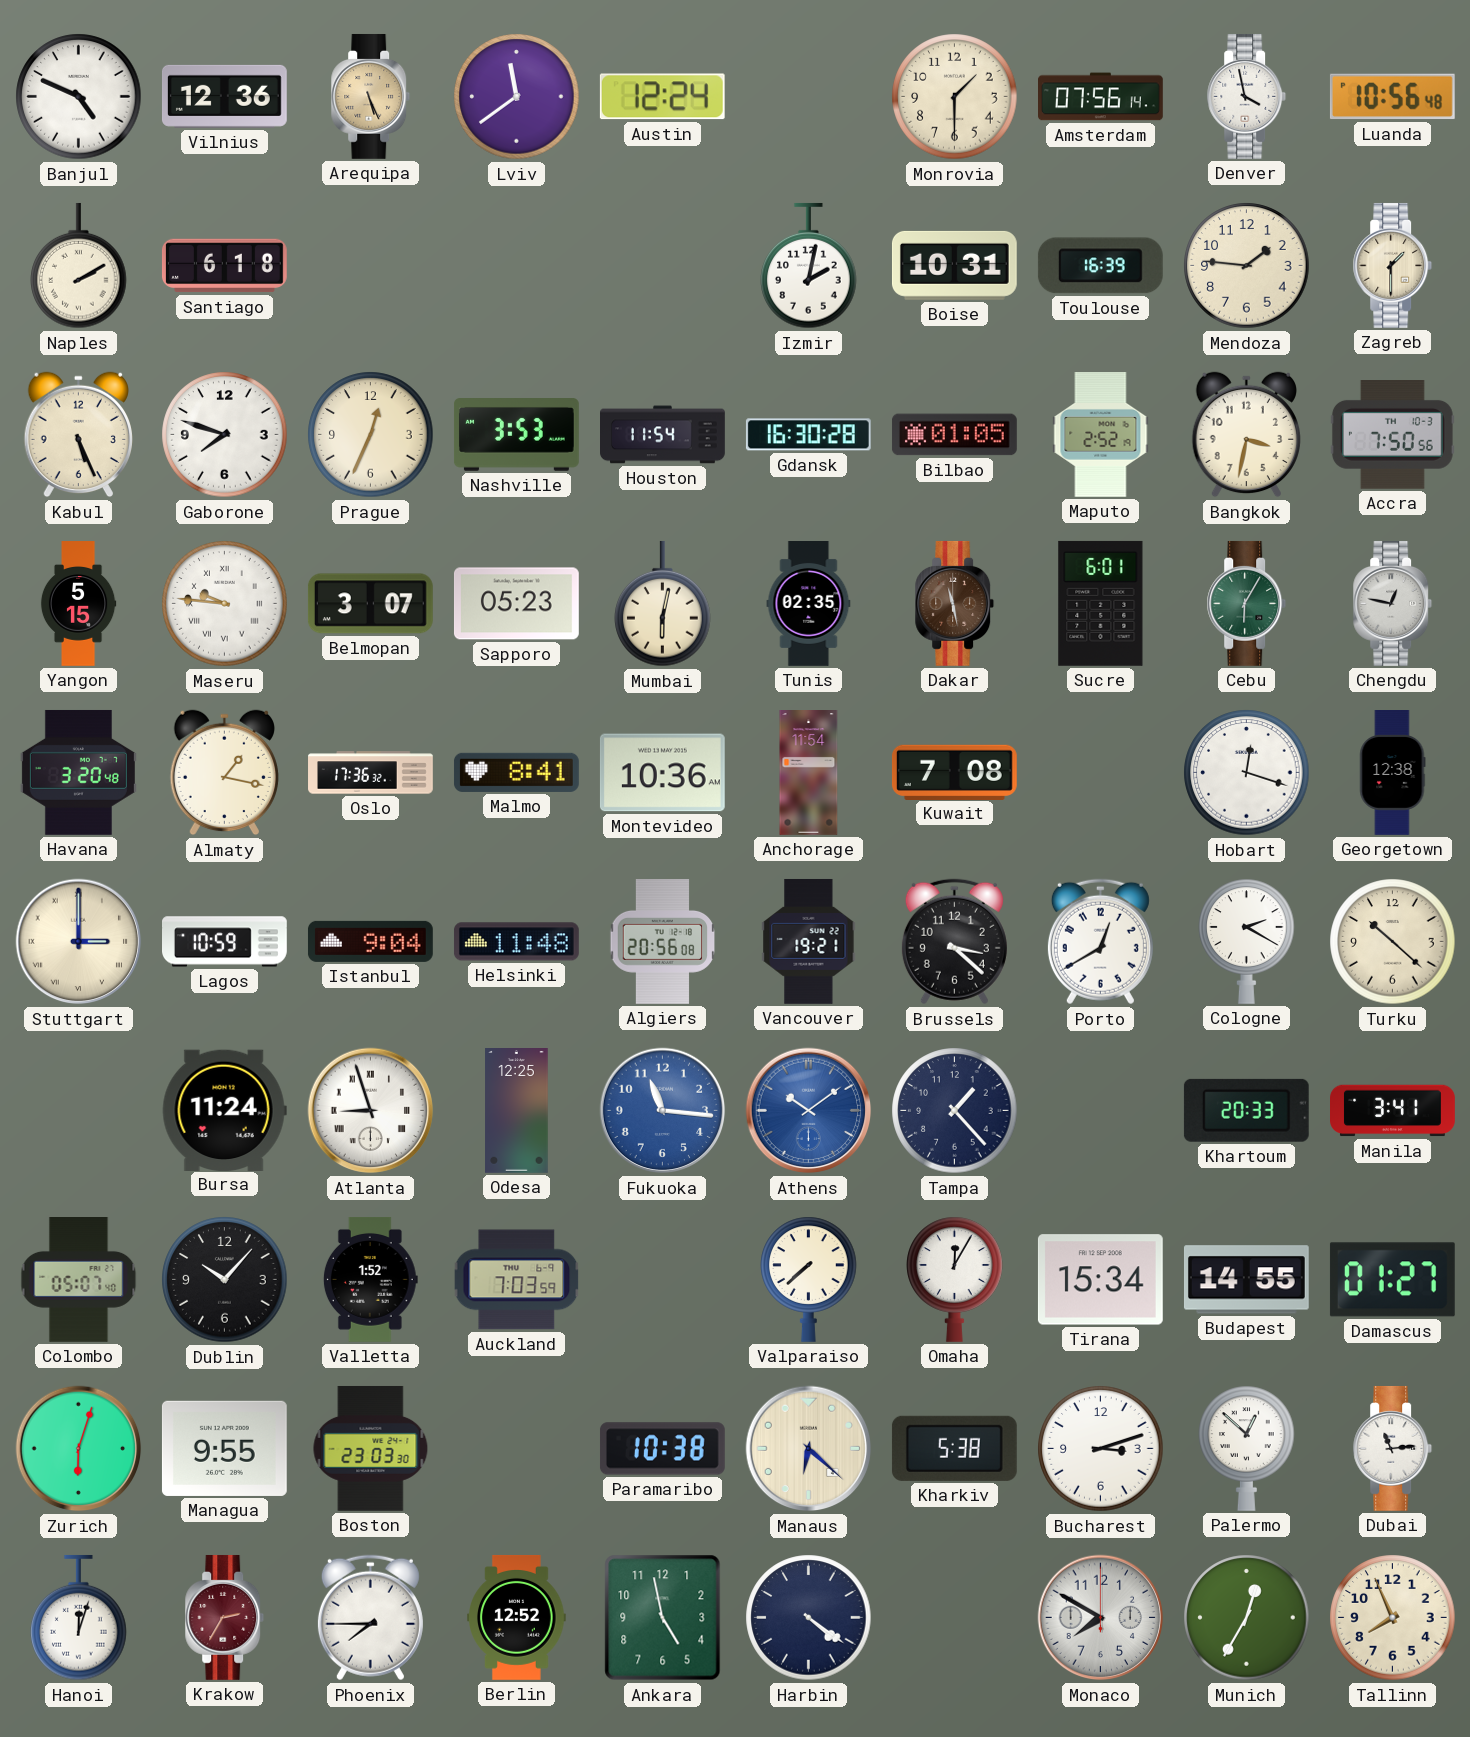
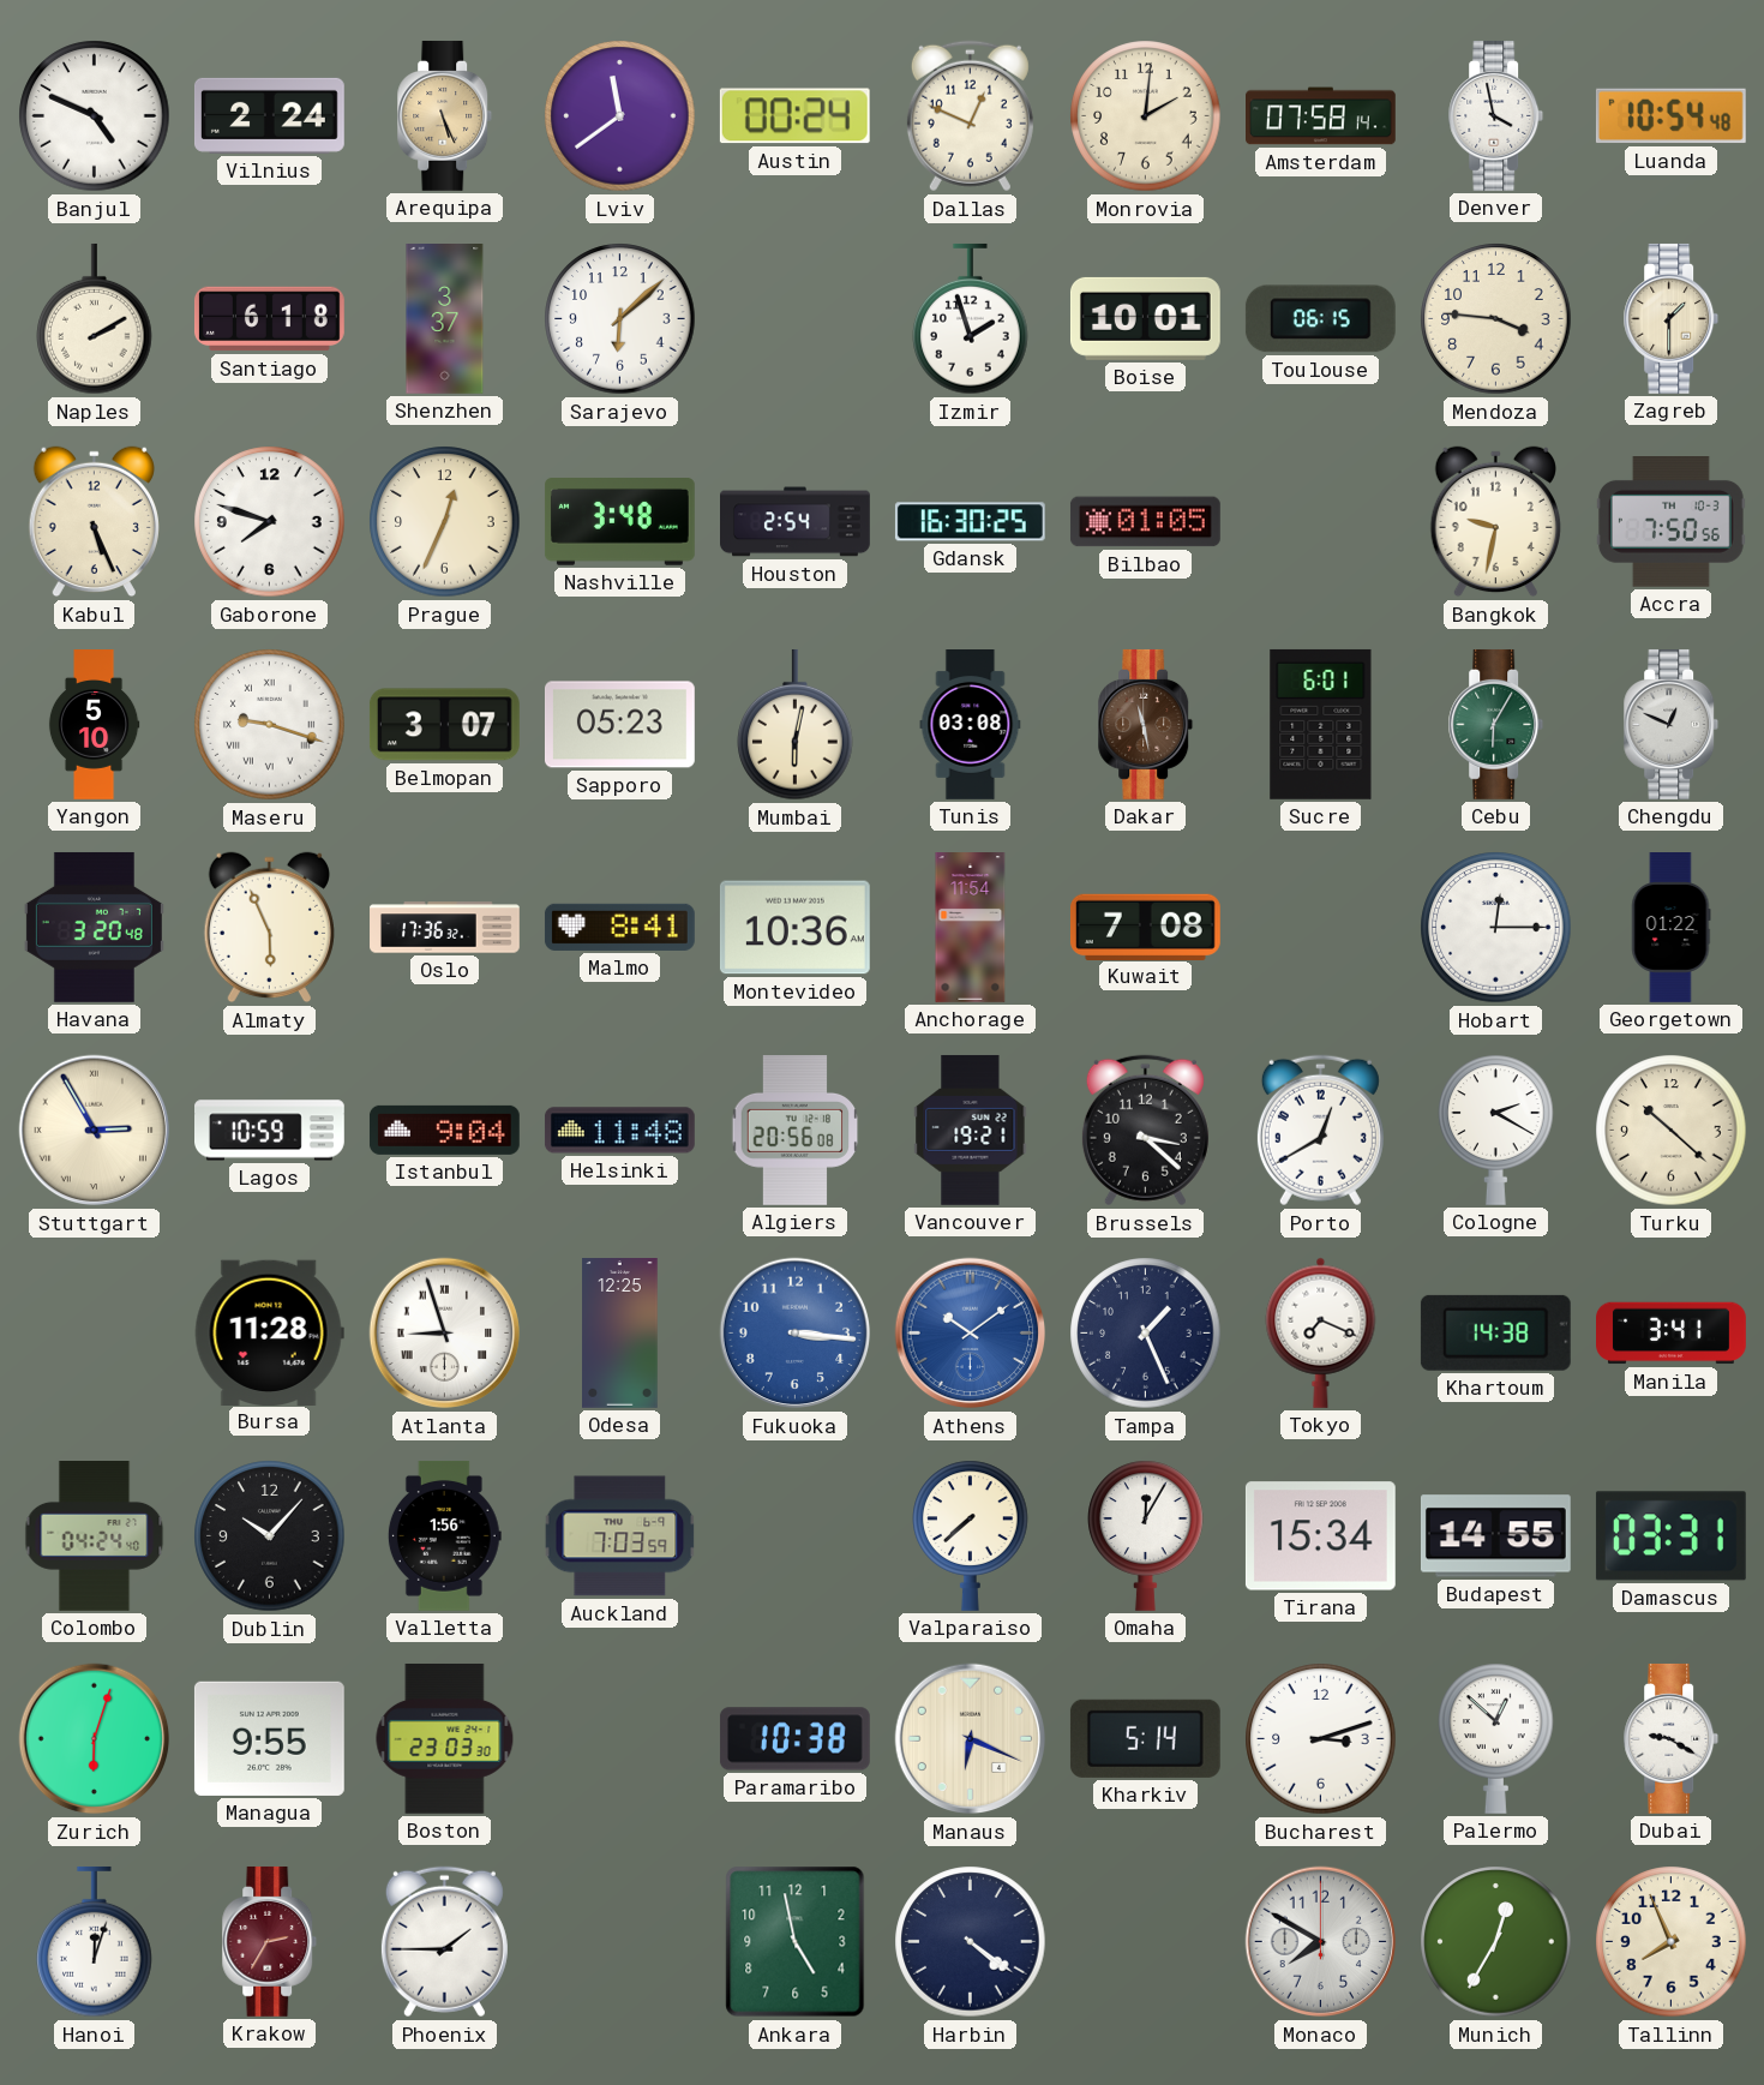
Vilnius: 12:36 -> 2:24 (269, 115)
Austin: 12:24 -> 00:24 (794, 116)
Dallas: none -> 12:49 (970, 116)
Monrovia: 1:30 -> 2:01 (1146, 116)
Amsterdam: 07:56 -> 07:58 (1321, 116)
Luanda: 10:56 -> 10:54 (1670, 116)
Shenzhen: none -> 3:37 (445, 319)
Sarajevo: none -> 6:08 (620, 319)
Izmir: 2:02 -> 1:57 (971, 319)
Boise: 10:31 -> 10:01 (1145, 318)
Toulouse: 16:39 -> 06:15 (1320, 319)
Mendoza: 1:46 -> 3:46 (1496, 319)
Nashville: 3:53 -> 3:48 (619, 522)
Houston: 11:54 -> 2:54 (796, 522)
Gdansk: 16:30:28 -> 16:30:25 (970, 522)
Maputo: 2:52 -> none (1101, 435)
Bangkok: 3:32 -> 9:32 (1495, 522)
Yangon: 5:15 -> 5:10 (94, 725)
Maseru: 9:46 -> 9:18 (270, 725)
Tunis: 02:35 -> 03:08 (971, 725)
Chengdu: 12:47 -> 12:49 (1672, 724)
Almaty: 1:17 -> 5:56 (269, 928)
Hobart: 12:18 -> 12:15 (1496, 928)
Georgetown: 12:38 -> 01:22 (1672, 928)
Stuttgart: 3:00 -> 2:55 (95, 1131)
Bursa: 11:24 -> 11:28 (269, 1332)
Fukuoka: 11:16 -> 3:16 (796, 1334)
Tampa: 1:23 -> 1:26 (1146, 1334)
Tokyo: none -> 7:19 (1321, 1332)
Khartoum: 20:33 -> 14:38 (1495, 1332)
Colombo: 05:07 -> 04:24 (95, 1536)
Valletta: 1:52 -> 1:56 (444, 1536)
Damascus: 01:27 -> 03:31 (1670, 1536)
Manaus: 6:22 -> 6:19 (971, 1739)
Kharkiv: 5:38 -> 5:14 (1145, 1738)
Dubai: 11:14 -> 9:20 (1672, 1738)
Phoenix: 7:45 -> 1:45 (444, 1942)
Berlin: 12:52 -> none (517, 1618)
